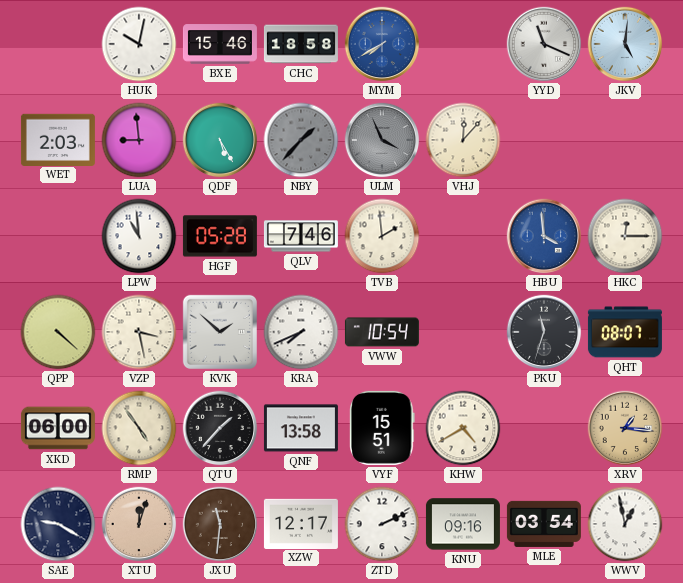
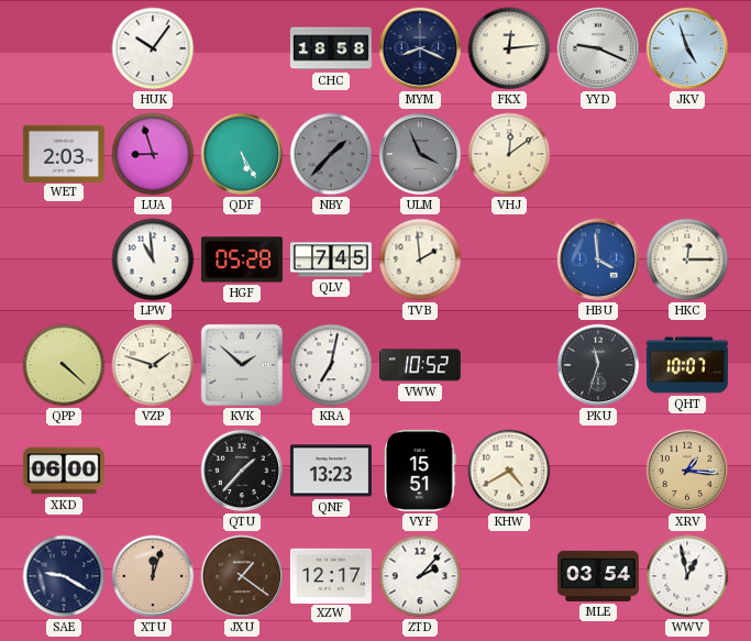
HUK: 10:02 -> 10:06 (153, 48)
BXE: 15:46 -> none (220, 44)
MYM: 7:40 -> 8:19 (420, 48)
MYM dial: blue -> navy (420, 48)
FKX: none -> 12:14 (509, 48)
YYD: 11:19 -> 9:19 (598, 48)
JKV: 5:01 -> 4:57 (687, 48)
LUA: 8:59 -> 8:57 (153, 154)
VHJ: 12:07 -> 12:09 (509, 154)
QLV: 7:46 -> 7:45 (331, 259)
VZP: 3:28 -> 1:48 (153, 365)
KRA: 7:41 -> 7:02 (331, 365)
VWW: 10:54 -> 10:52 (420, 365)
QHT: 08:07 -> 10:07 (687, 365)
RMP: 4:54 -> none (139, 428)
QNF: 13:58 -> 13:23 (331, 471)
JXU: 11:31 -> 1:21 (242, 576)
ZTD: 2:11 -> 2:07 (420, 576)
KNU: 09:16 -> none (463, 524)
